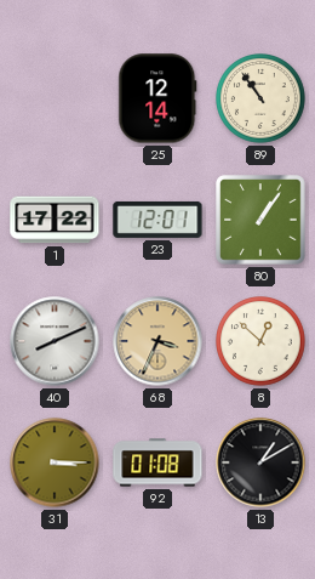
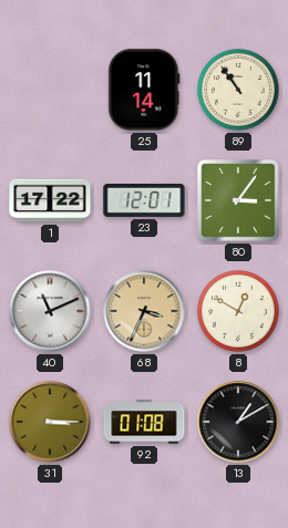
25: 12:14 -> 11:14 (144, 90)
80: 1:06 -> 3:06 (238, 200)
40: 8:11 -> 11:11 (50, 311)
8: 12:52 -> 12:50 (239, 312)
